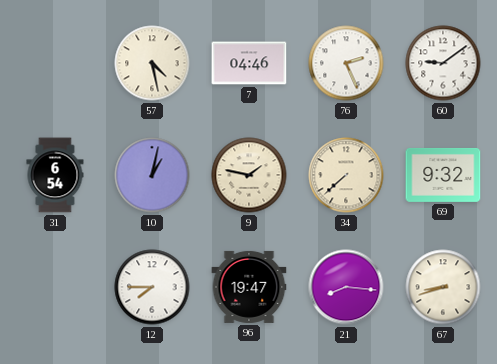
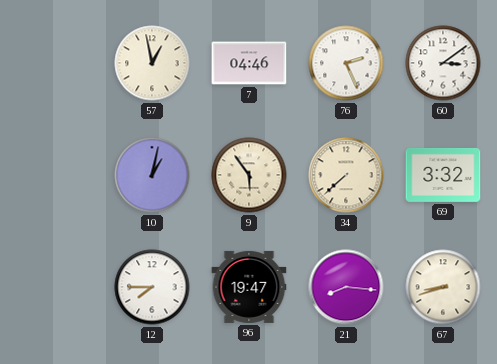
57: 4:28 -> 12:58 (152, 63)
60: 9:09 -> 3:09 (443, 63)
31: 6:54 -> none (55, 175)
9: 1:47 -> 5:54 (249, 175)
69: 9:32 -> 3:32 (443, 175)
